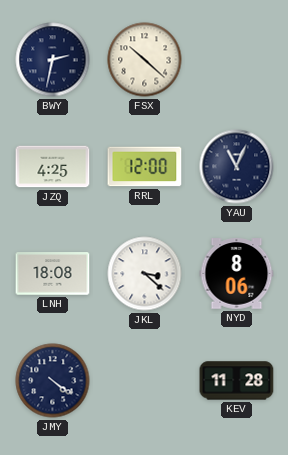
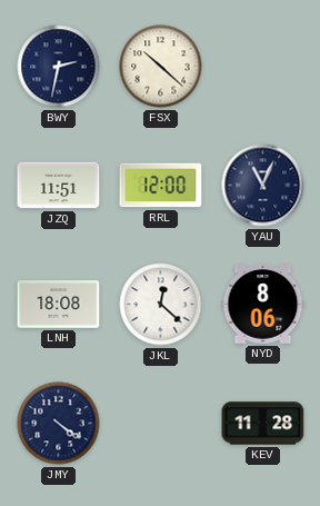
JZQ: 4:25 -> 11:51 (59, 186)
JKL: 3:22 -> 12:22 (161, 305)
